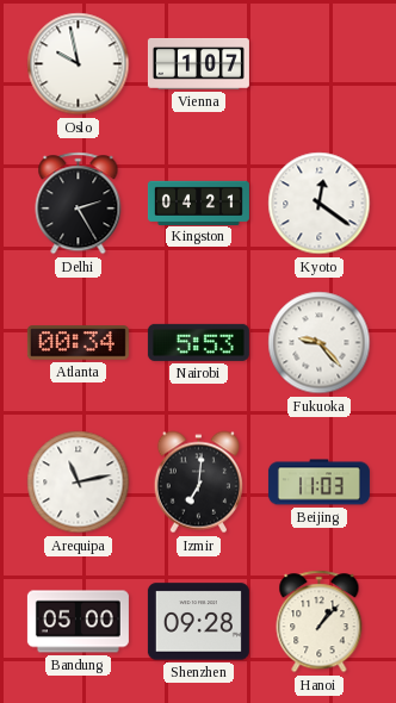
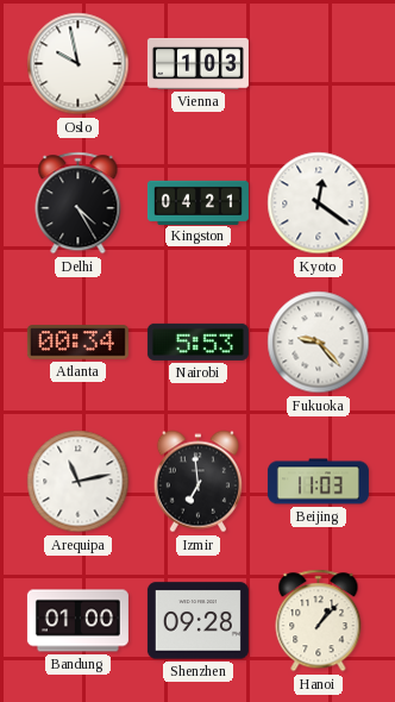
Vienna: 1:07 -> 1:03 (197, 64)
Delhi: 2:25 -> 4:25 (79, 203)
Izmir: 7:01 -> 6:59 (197, 482)
Bandung: 05:00 -> 01:00 (77, 621)
